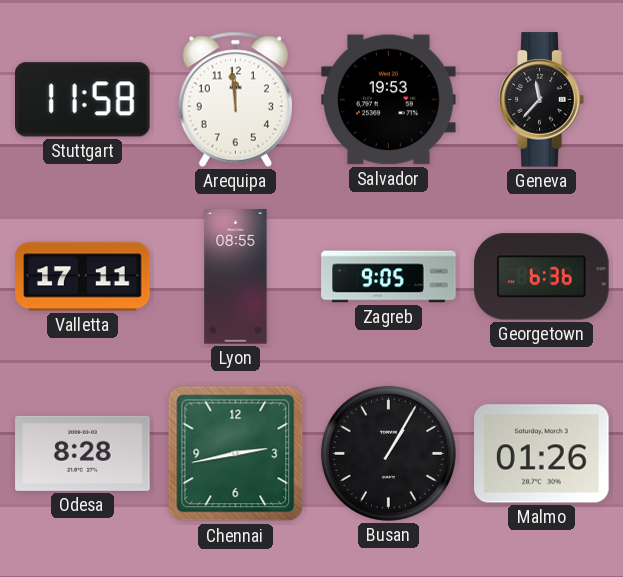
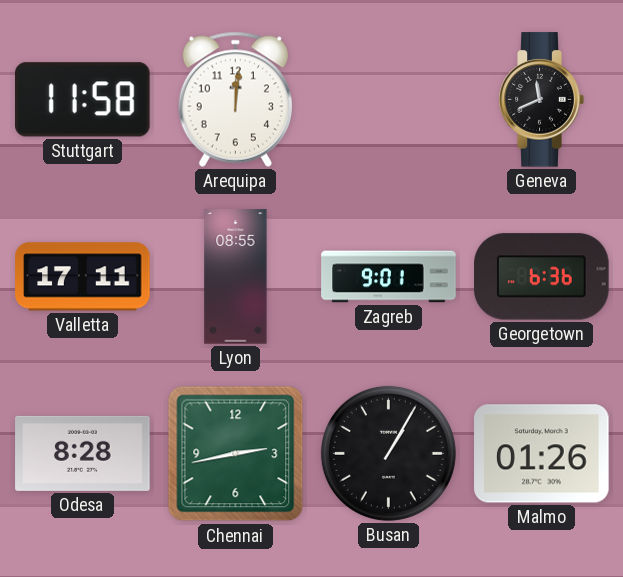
Arequipa: 11:59 -> 12:01 (235, 99)
Salvador: 19:53 -> none (389, 100)
Geneva: 11:37 -> 11:41 (541, 100)
Zagreb: 9:05 -> 9:01 (389, 277)
